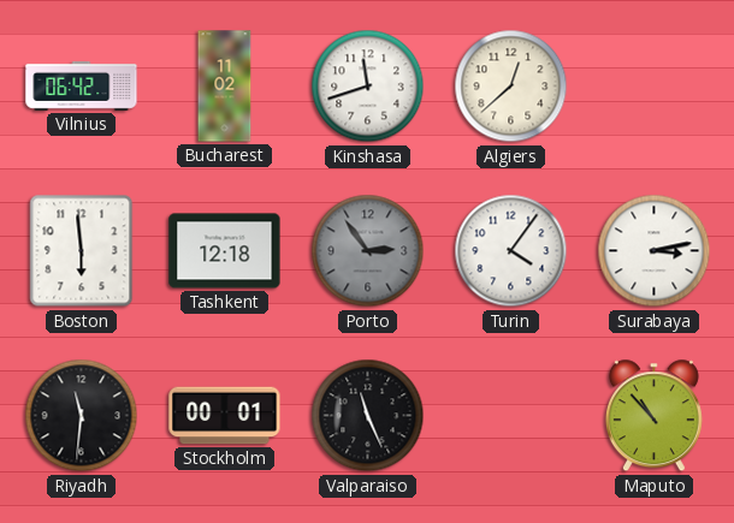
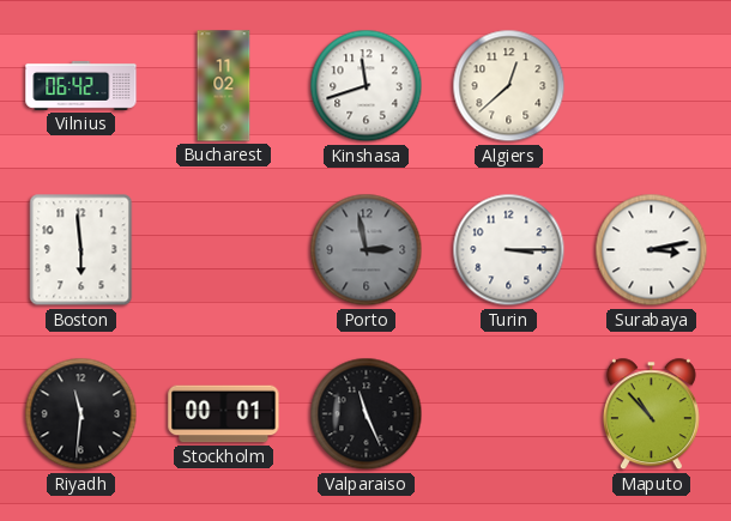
Tashkent: 12:18 -> none (225, 251)
Porto: 2:54 -> 2:58 (367, 250)
Turin: 4:06 -> 3:15 (509, 250)
